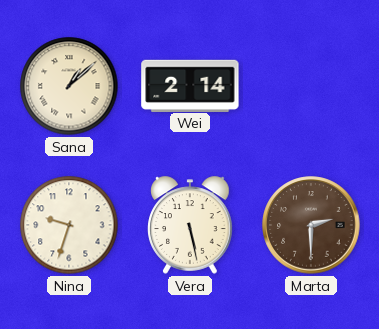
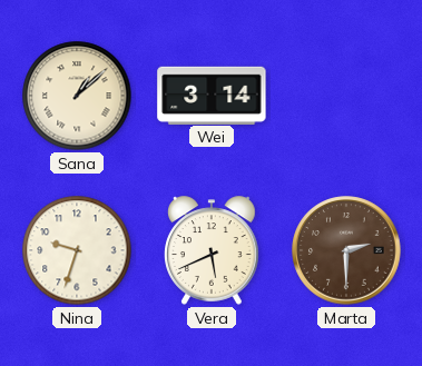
Wei: 2:14 -> 3:14 (212, 95)
Vera: 5:28 -> 5:41 (212, 250)
